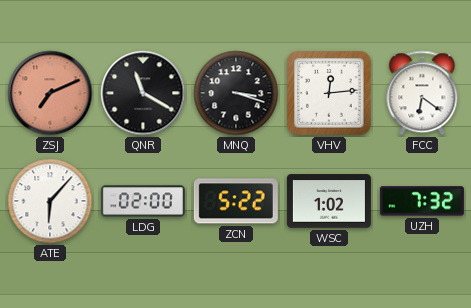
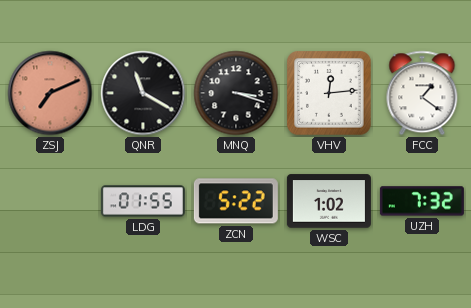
FCC: 6:21 -> 1:21 (422, 93)
ATE: 6:07 -> none (50, 201)
LDG: 02:00 -> 01:55 (143, 201)
